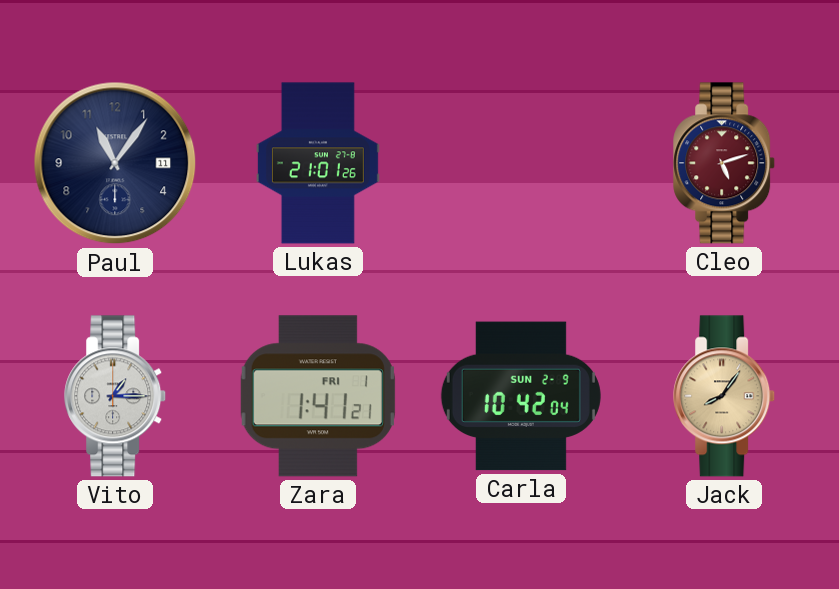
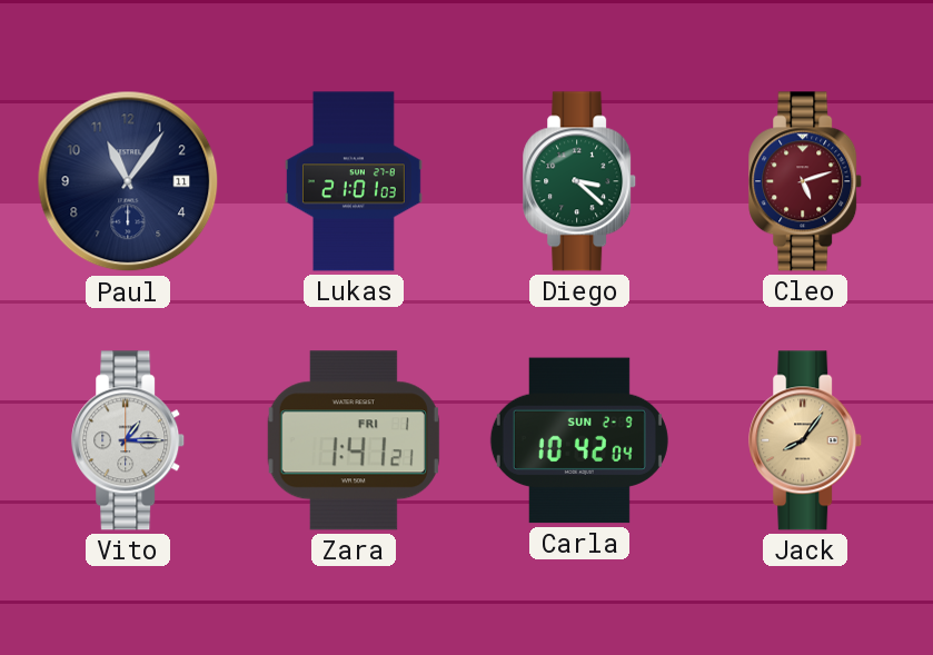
Lukas: 21:01:26 -> 21:01:03 (354, 181)
Diego: none -> 3:22 (580, 181)
